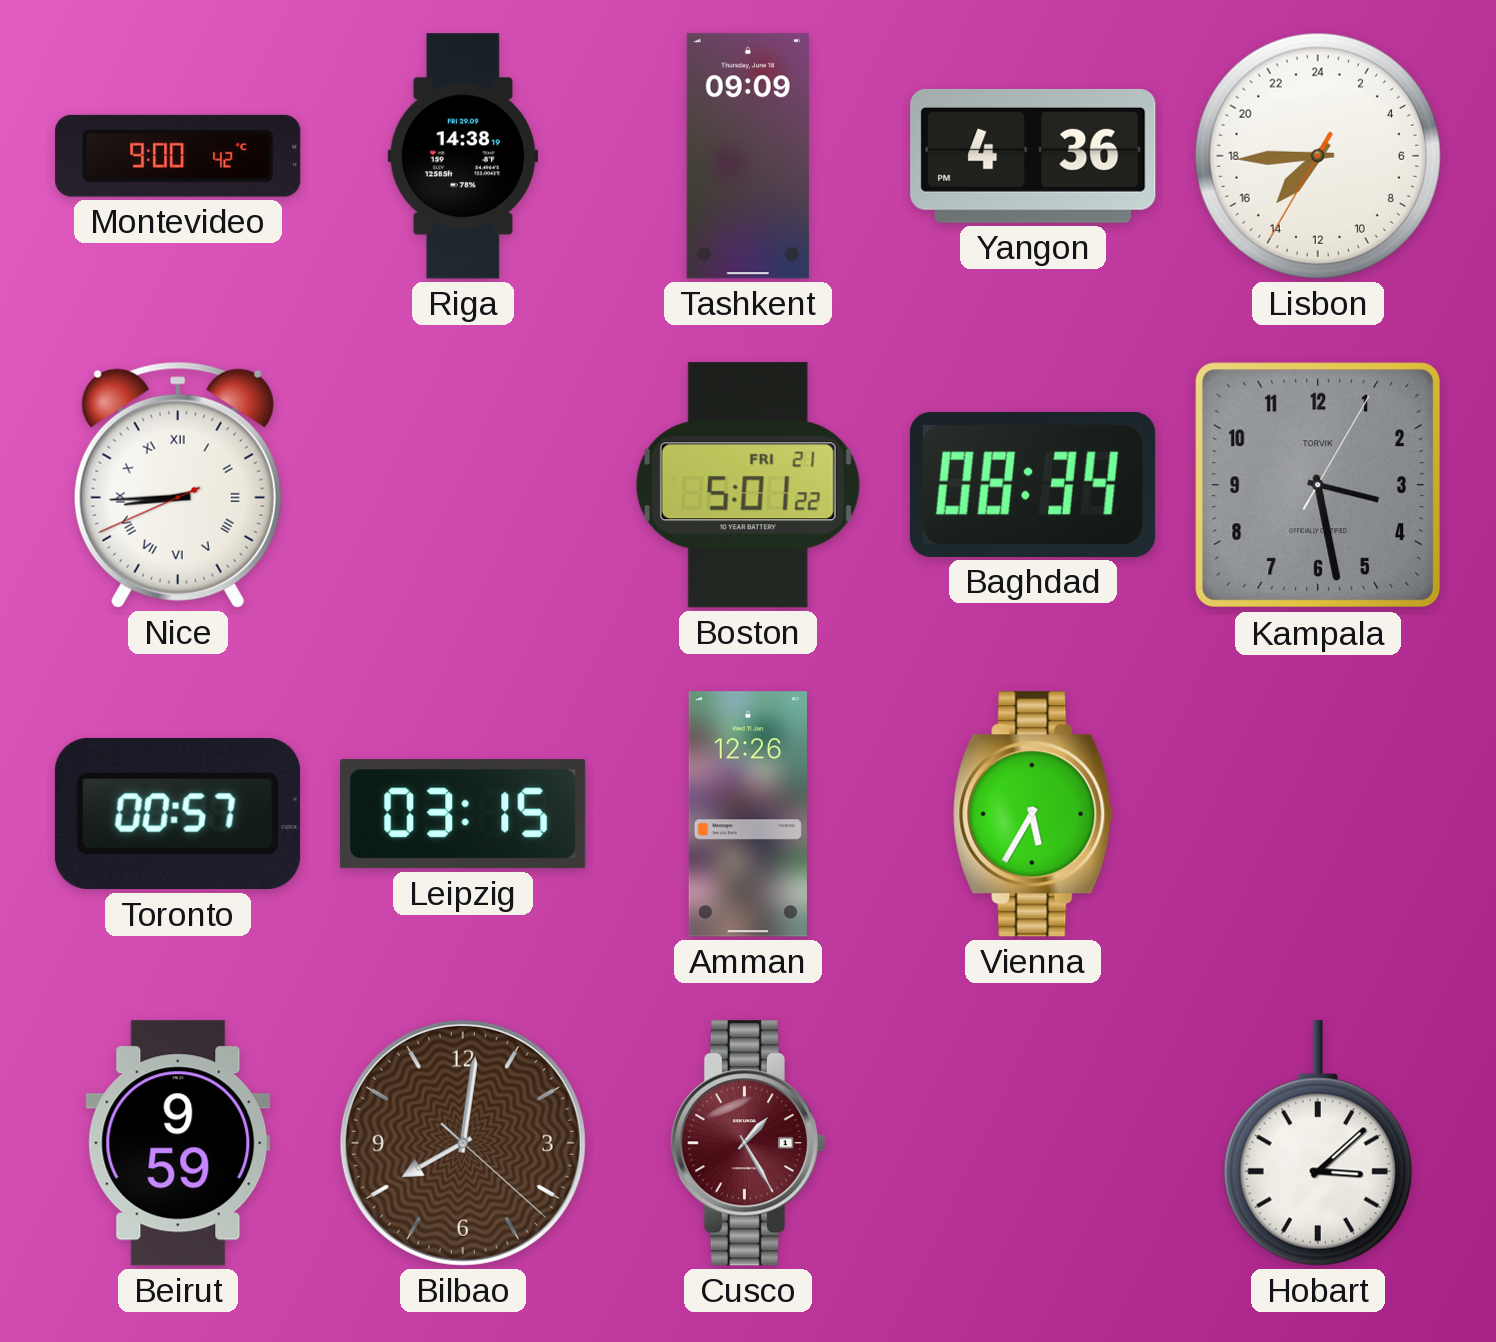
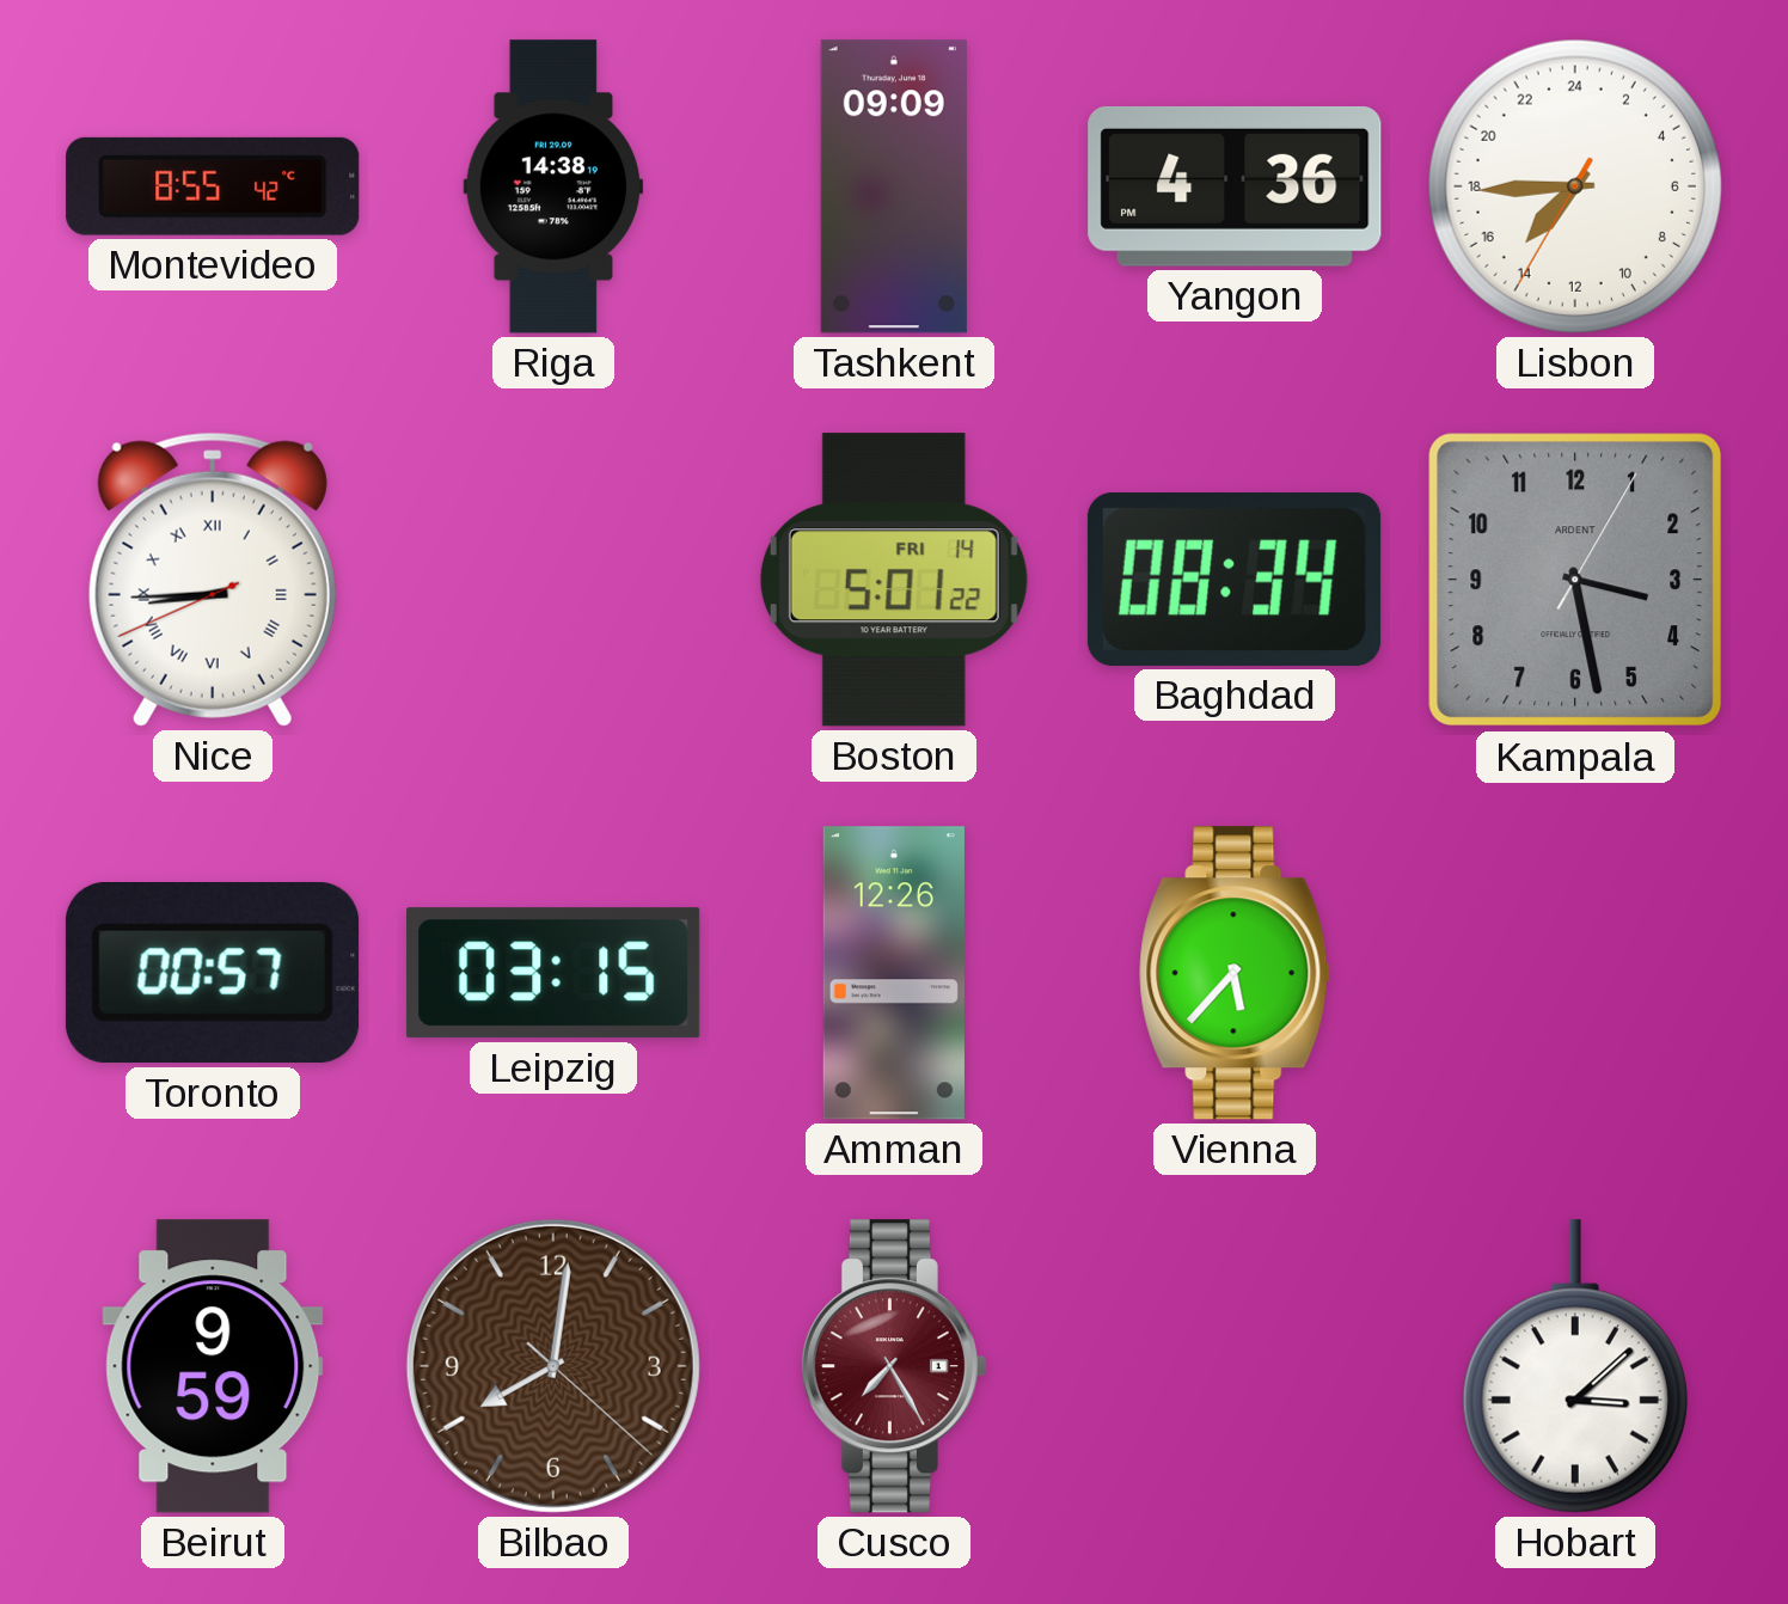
Montevideo: 9:00 -> 8:55 (213, 186)
Boston date: FRI 21 -> FRI 14 (894, 580)
Kampala brand: TORVIK -> ARDENT (1575, 580)
Vienna: 5:35 -> 5:37 (1235, 973)
Cusco: 1:25 -> 7:25 (893, 1366)
